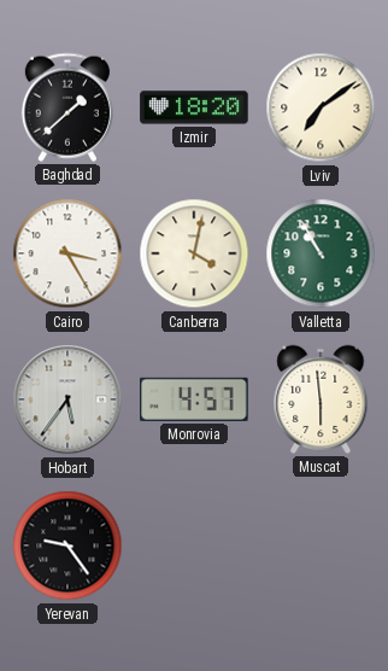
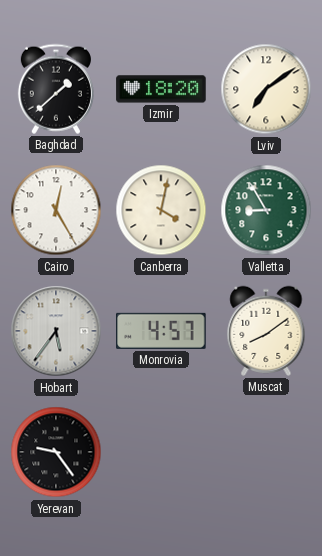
Cairo: 3:25 -> 12:25 (56, 210)
Valletta: 10:55 -> 8:55 (266, 210)
Muscat: 5:59 -> 8:09 (266, 331)
